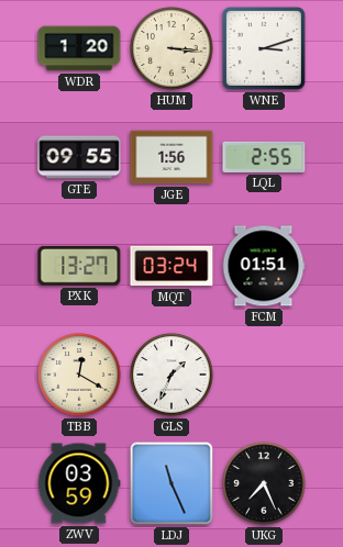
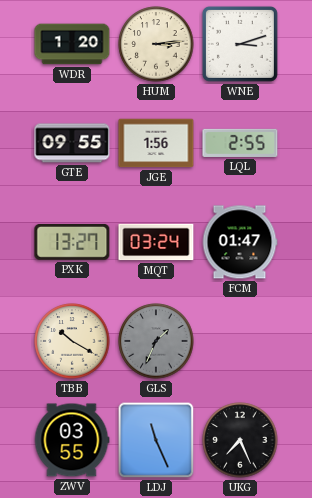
HUM: 3:16 -> 3:14 (156, 44)
FCM: 01:51 -> 01:47 (240, 242)
TBB: 12:20 -> 10:20 (72, 341)
GLS dial: white -> grey (156, 341)
ZWV: 03:59 -> 03:55 (72, 440)
